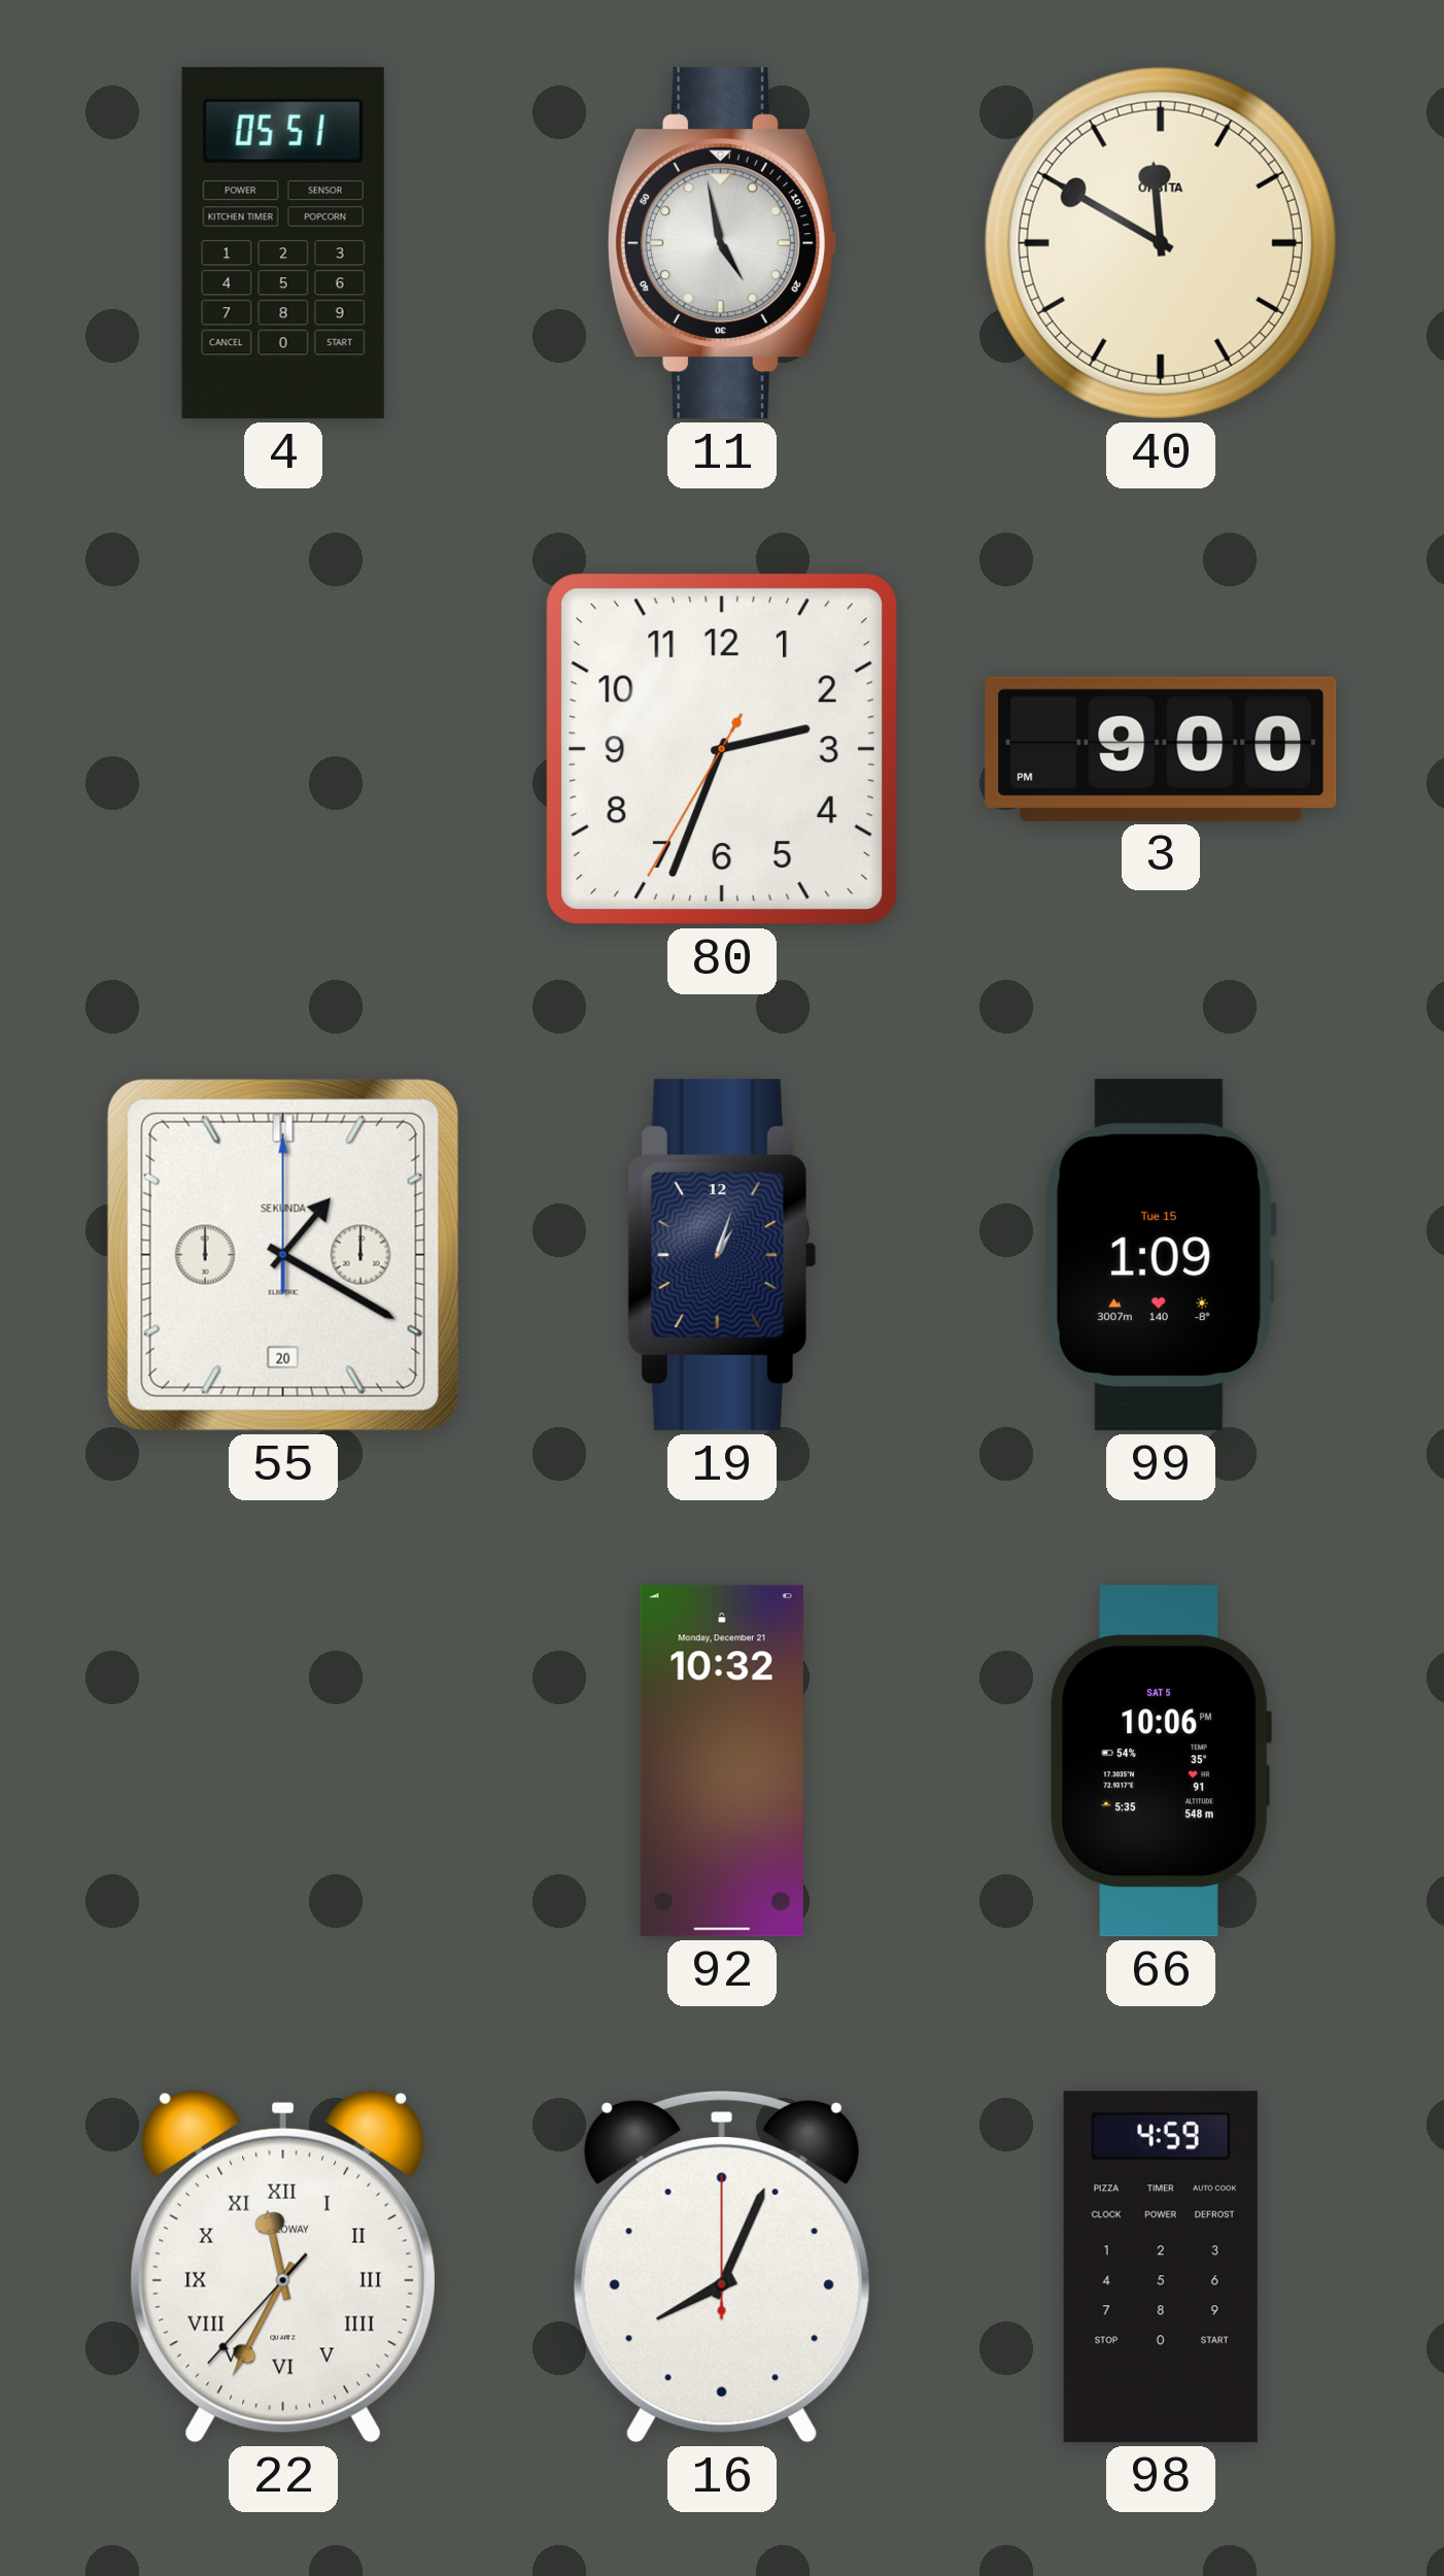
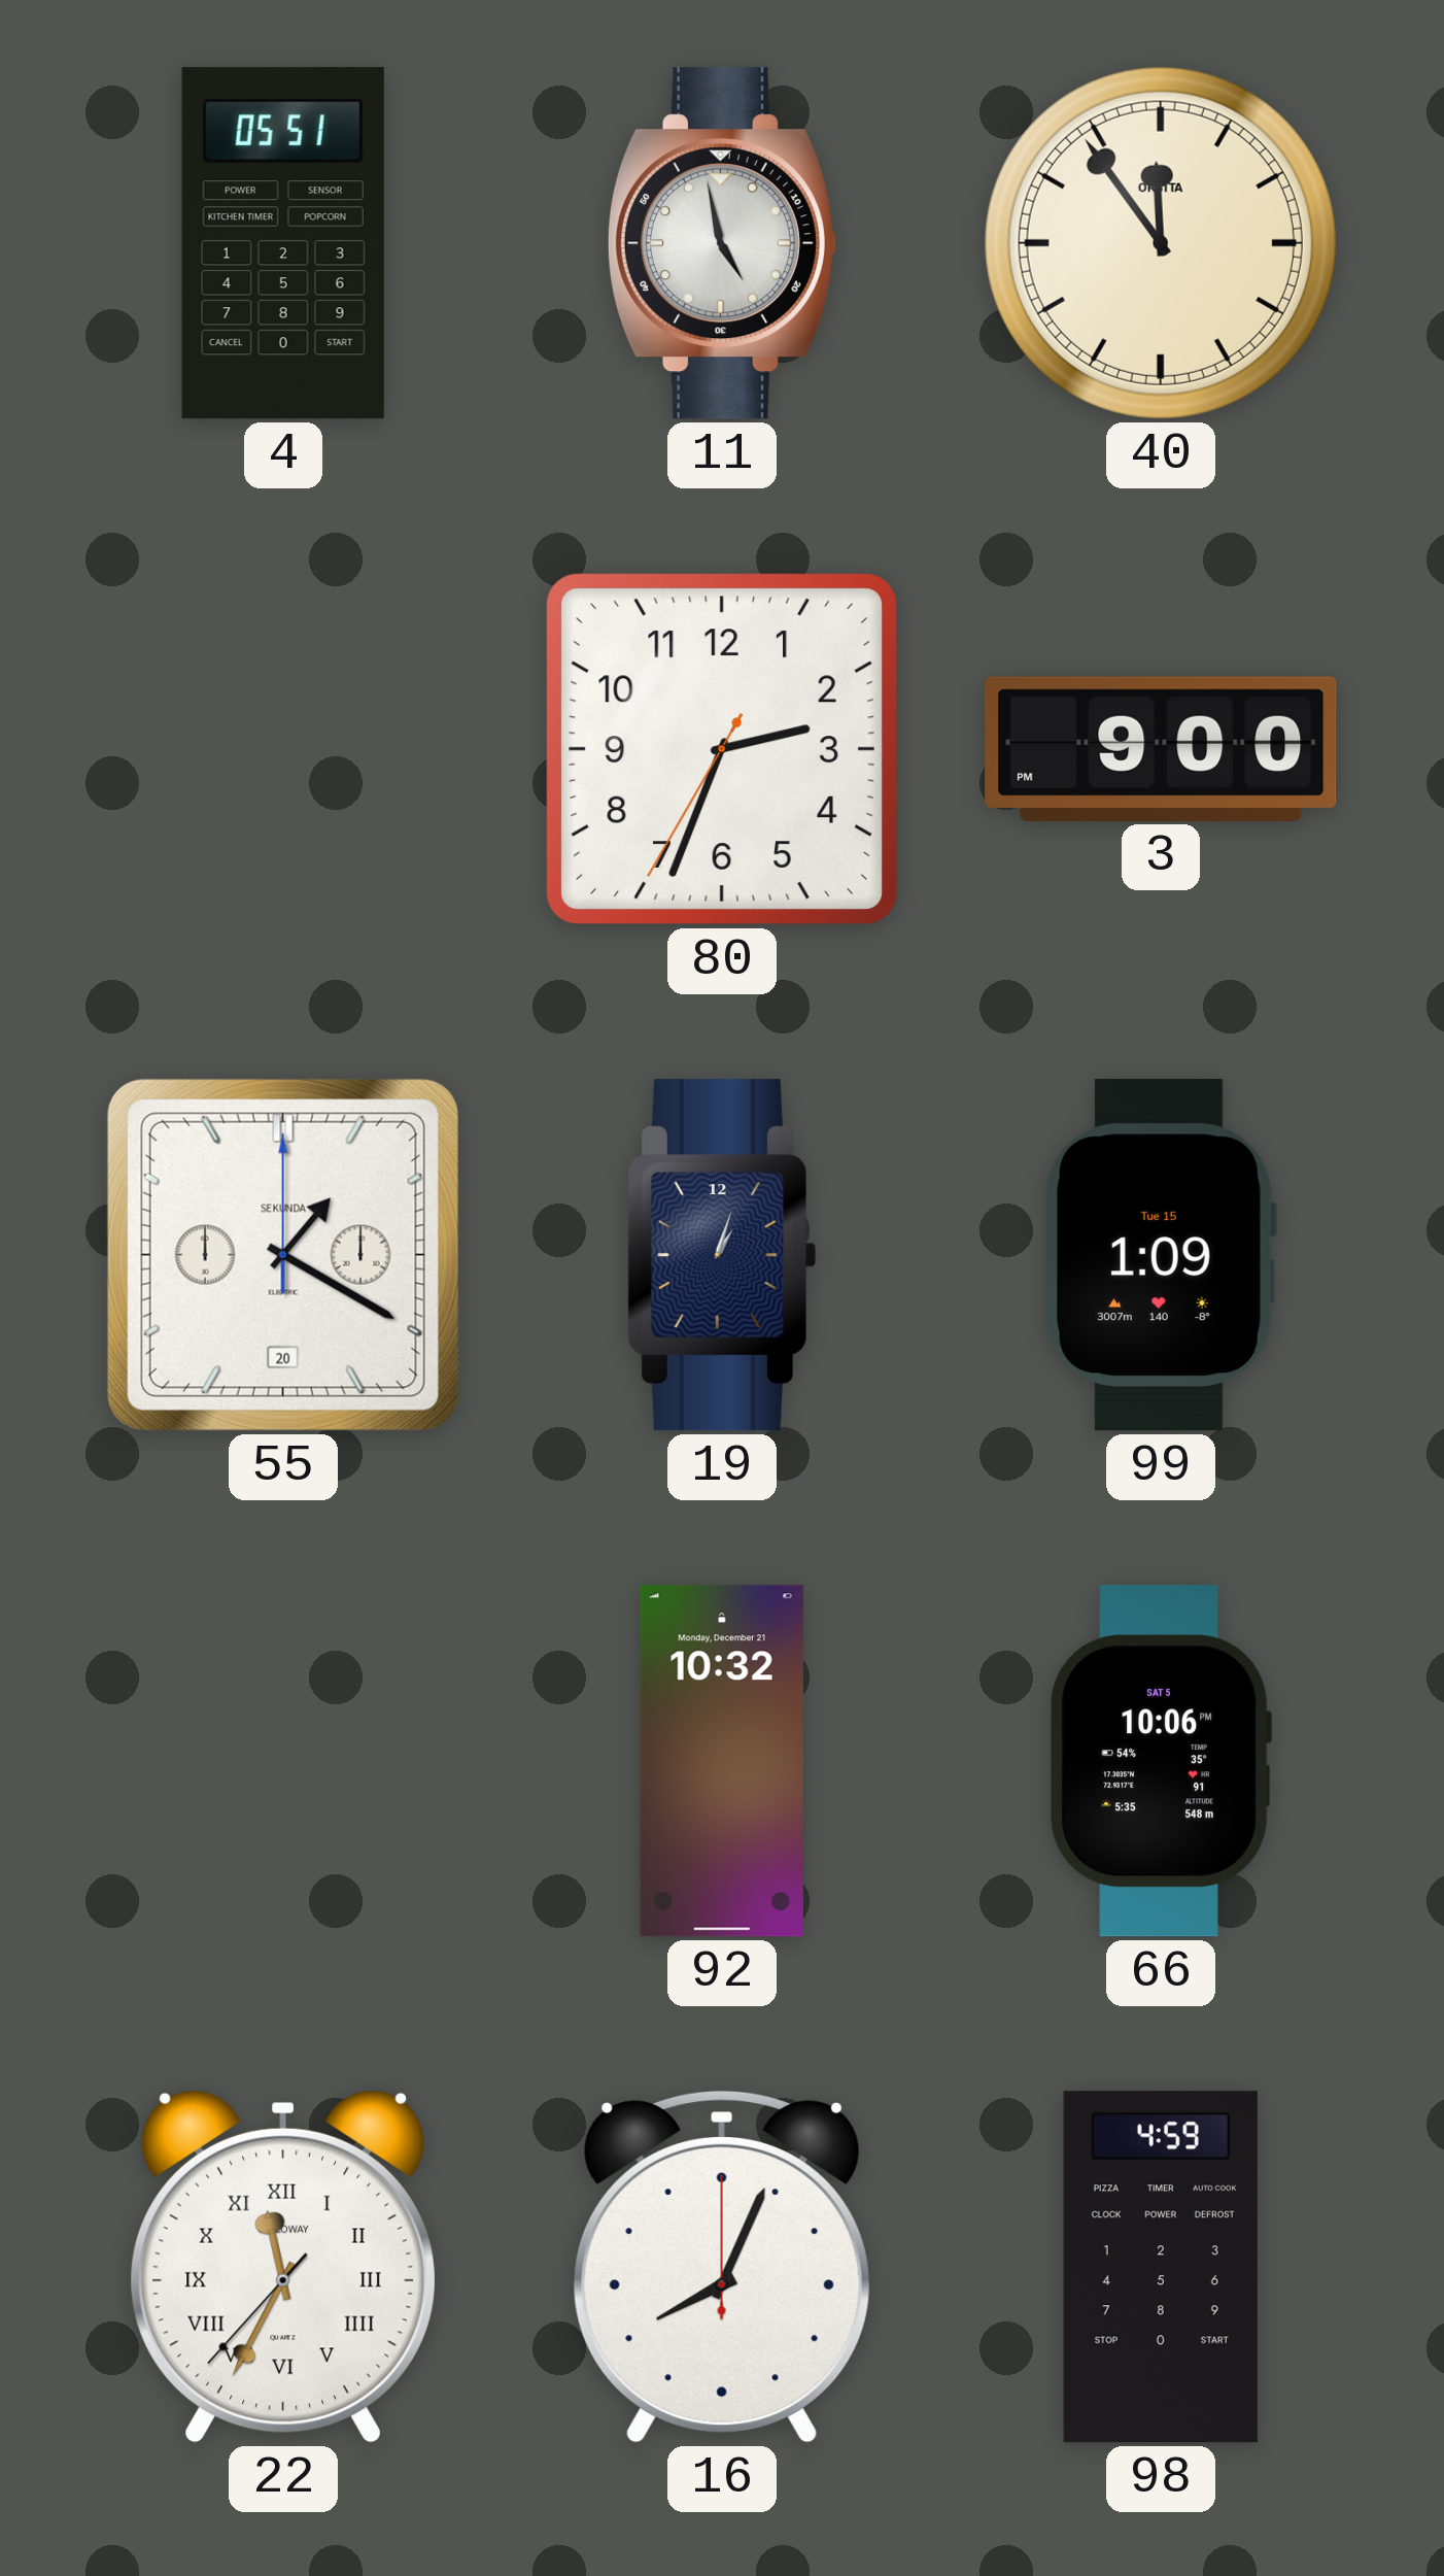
40: 11:50 -> 11:54 (1161, 243)
